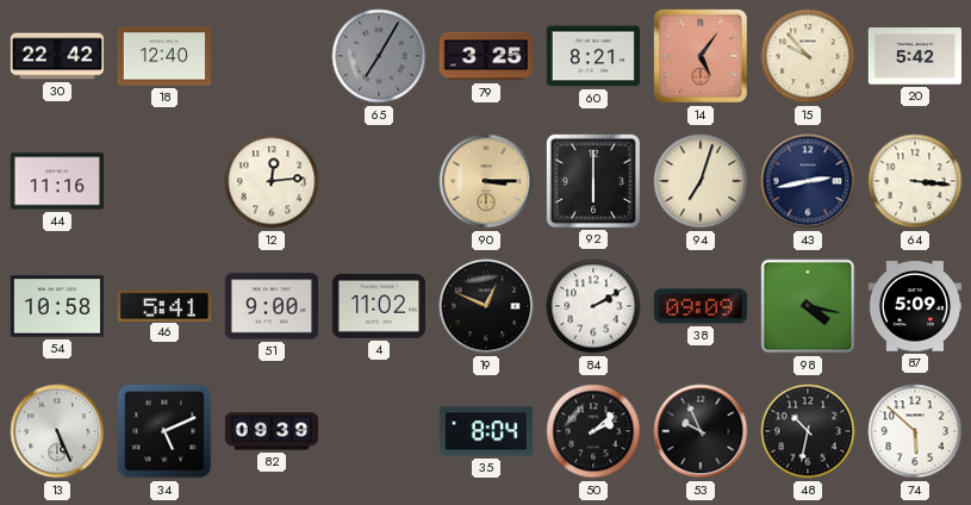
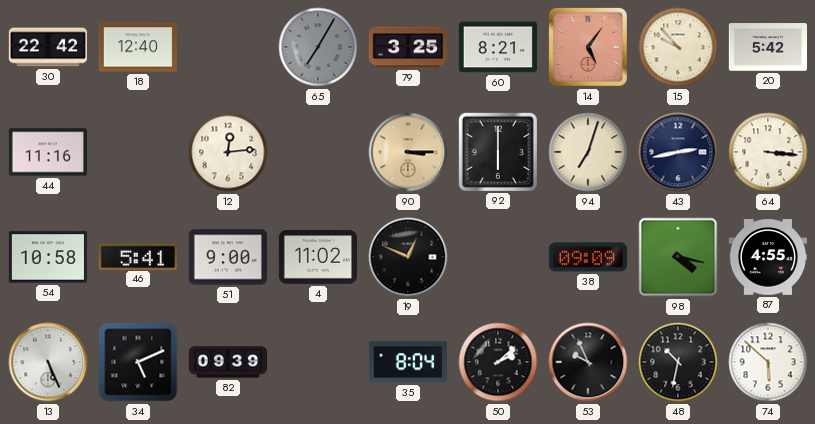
84: 2:10 -> none (593, 306)
87: 5:09 -> 4:55 (767, 257)
